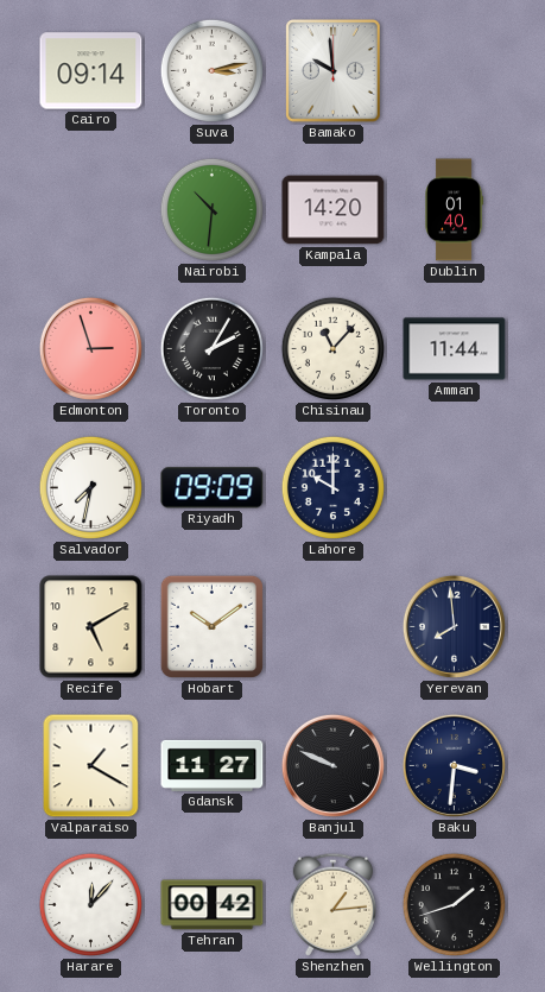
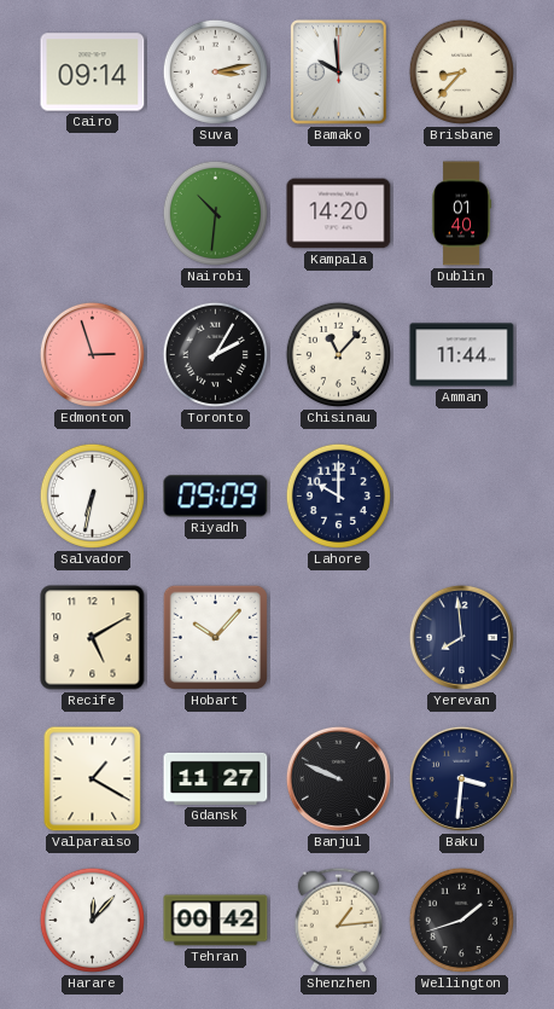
Brisbane: none -> 8:37 (461, 71)
Salvador: 7:32 -> 6:32 (92, 495)
Hobart: 10:09 -> 10:07 (215, 637)
